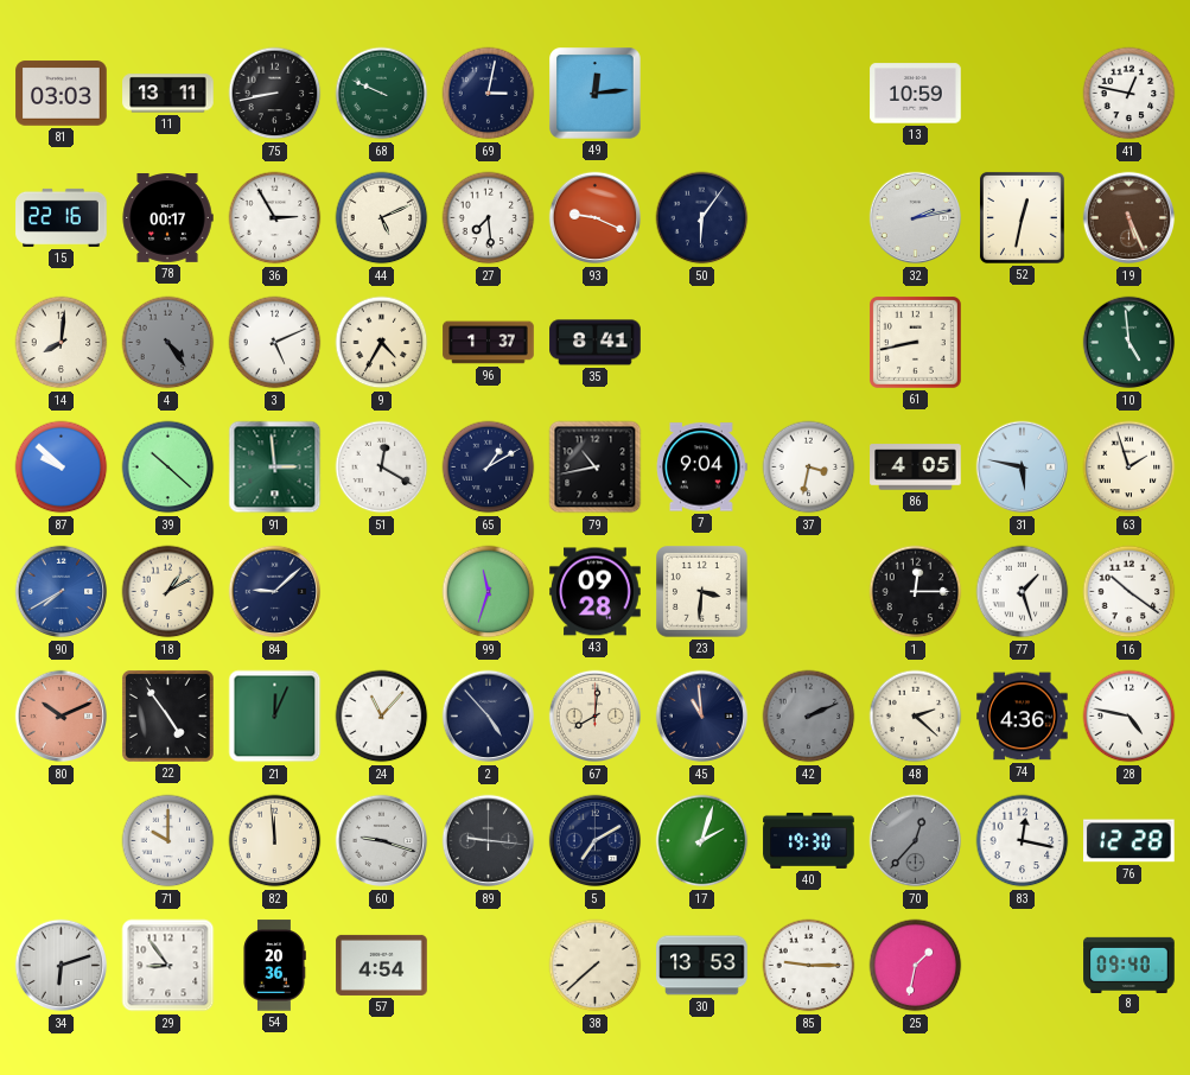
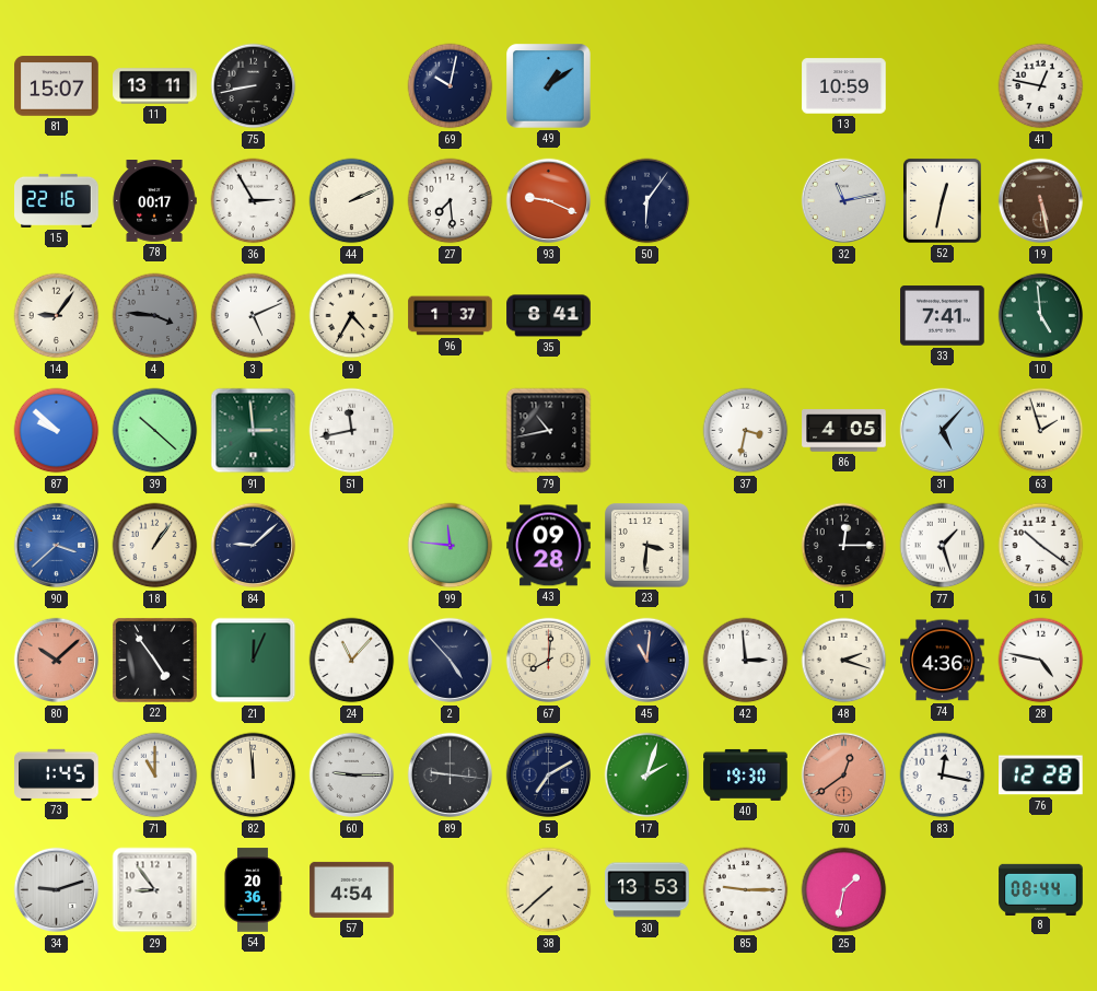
81: 03:03 -> 15:07 (57, 86)
68: 9:49 -> none (382, 94)
69: 3:02 -> 10:02 (451, 86)
49: 12:14 -> 1:09 (549, 86)
44: 5:11 -> 2:11 (352, 201)
32: 2:13 -> 11:13 (844, 201)
19: 5:26 -> 5:28 (1041, 201)
14: 8:01 -> 9:06 (57, 316)
4: 4:24 -> 3:46 (155, 316)
61: 8:43 -> none (915, 342)
33: none -> 7:41 (943, 316)
51: 12:20 -> 11:43 (352, 431)
65: 1:10 -> none (489, 467)
7: 9:04 -> none (702, 467)
31: 5:47 -> 5:07 (943, 431)
90: 7:40 -> 3:38 (57, 546)
18: 1:10 -> 1:06 (155, 546)
99: 11:33 -> 11:46 (451, 546)
80: 10:11 -> 10:08 (57, 661)
45: 10:59 -> 11:01 (647, 661)
42: 2:11 -> 2:59 (746, 661)
42 dial: grey -> white (746, 661)
48: 2:22 -> 2:18 (844, 661)
73: none -> 1:45 (57, 774)
71: 10:00 -> 11:00 (155, 776)
60: 9:18 -> 9:15 (352, 776)
70: 12:37 -> 12:39 (844, 776)
70 dial: grey -> salmon (844, 776)
34: 6:12 -> 9:12 (57, 890)
8: 09:40 -> 08:44 (1041, 889)
